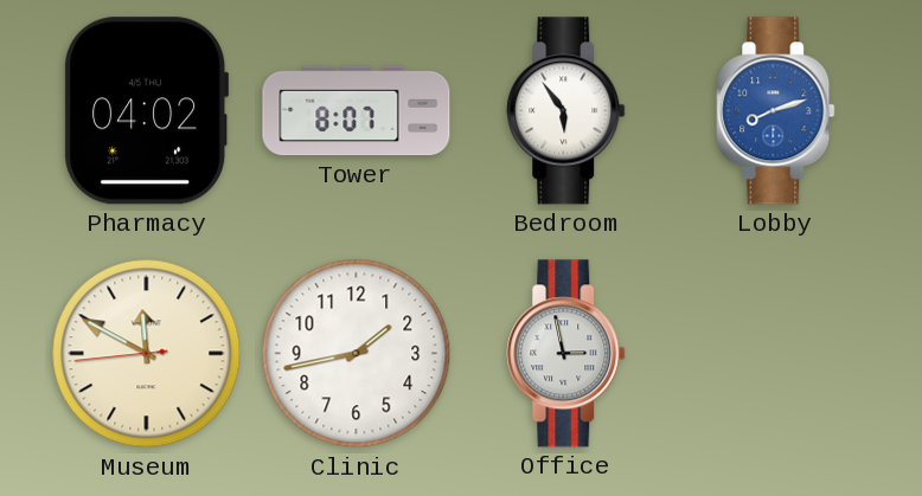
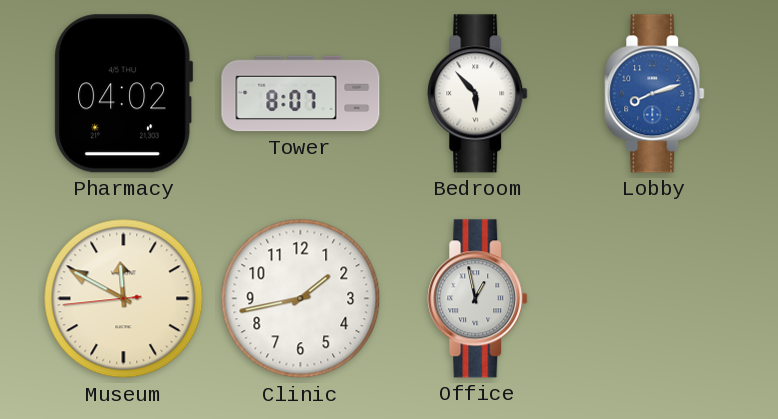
Bedroom: 5:54 -> 5:53 (478, 94)
Office: 2:58 -> 12:58 (478, 299)
